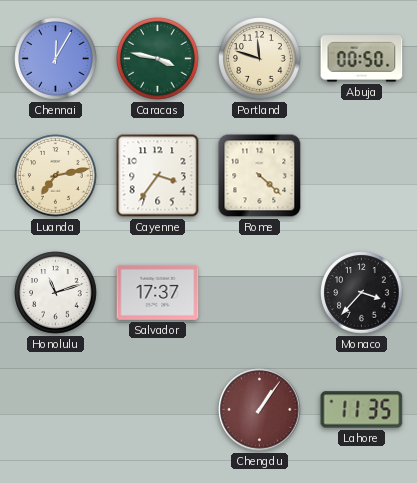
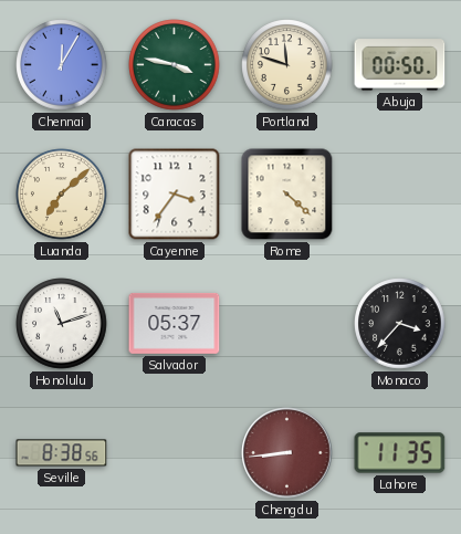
Luanda: 7:13 -> 7:08 (62, 195)
Salvador: 17:37 -> 05:37 (175, 323)
Seville: none -> 8:38 (62, 453)
Chengdu: 1:06 -> 8:44 (287, 453)
